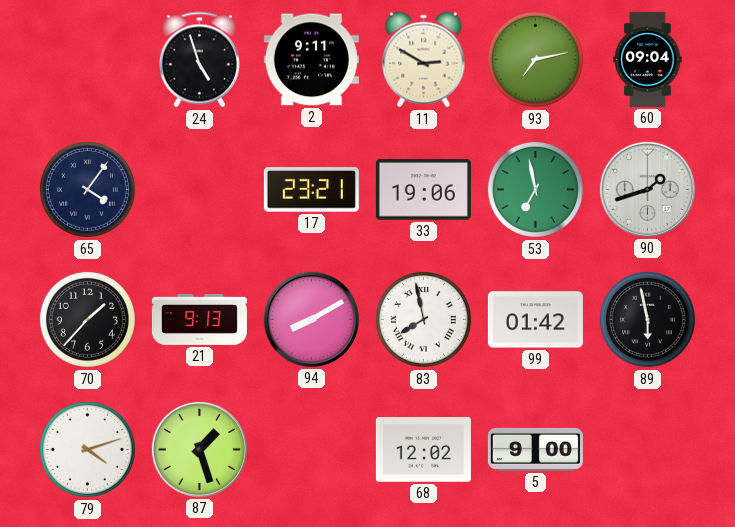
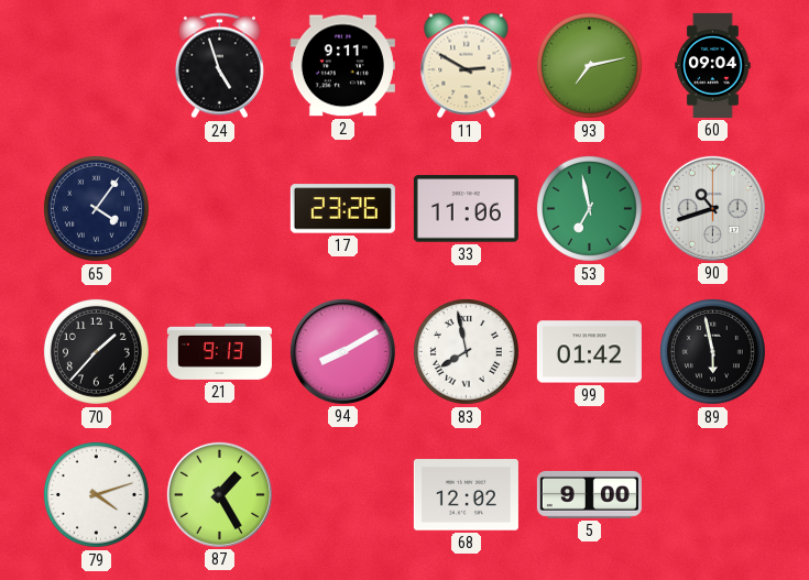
17: 23:21 -> 23:26 (342, 209)
33: 19:06 -> 11:06 (466, 209)
90: 1:42 -> 10:42 (712, 208)
87: 1:27 -> 1:25 (219, 494)
